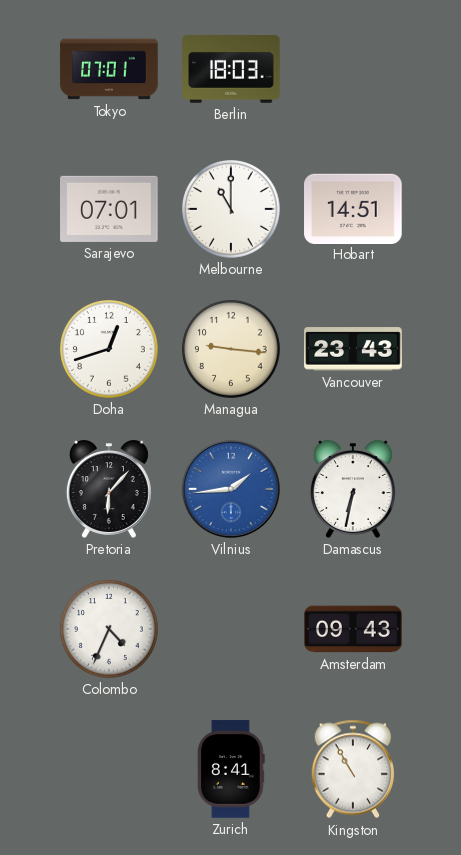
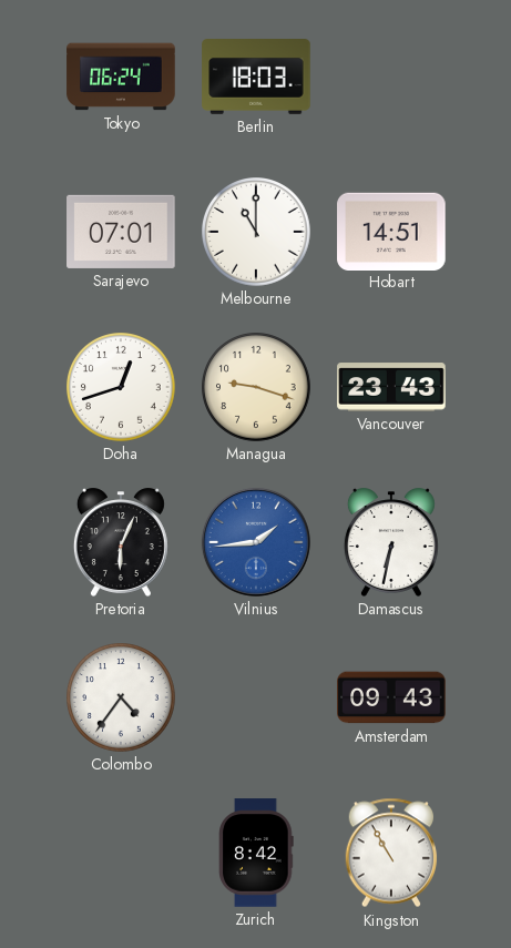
Tokyo: 07:01 -> 06:24 (121, 77)
Managua: 9:16 -> 9:18 (257, 388)
Pretoria: 6:07 -> 6:04 (121, 542)
Colombo: 4:34 -> 4:36 (122, 699)
Zurich: 8:41 -> 8:42 (256, 853)
